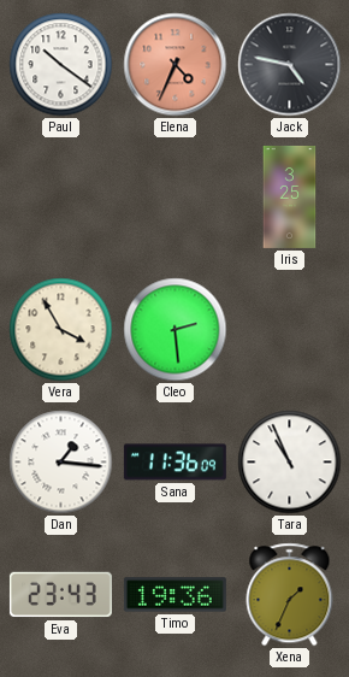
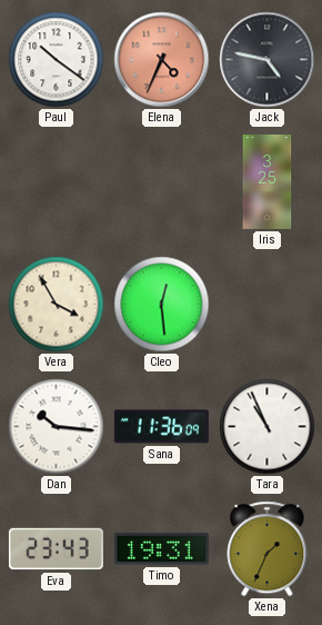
Cleo: 2:29 -> 12:29 (162, 305)
Dan: 1:16 -> 10:16 (57, 427)
Timo: 19:36 -> 19:31 (161, 549)
